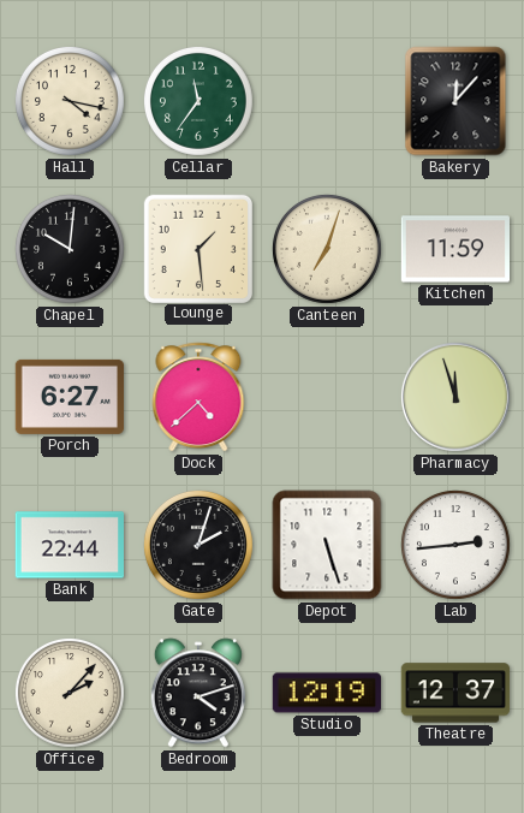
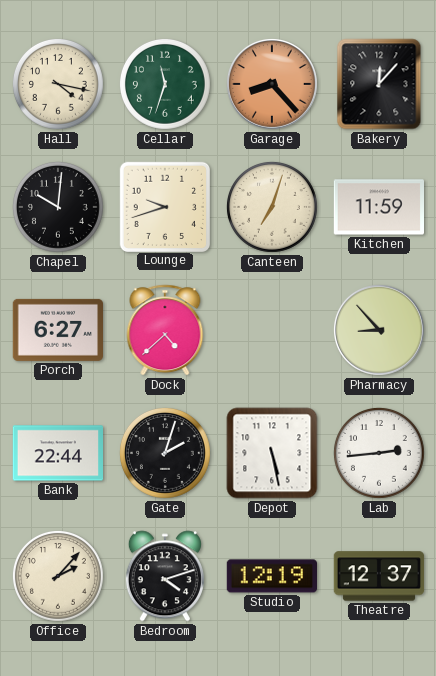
Cellar: 11:36 -> 11:33 (165, 84)
Garage: none -> 8:23 (272, 84)
Lounge: 1:29 -> 9:42 (164, 206)
Pharmacy: 11:57 -> 8:53 (379, 330)
Depot: 5:27 -> 5:28 (272, 453)
